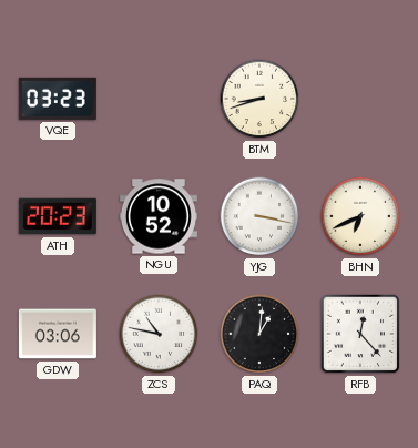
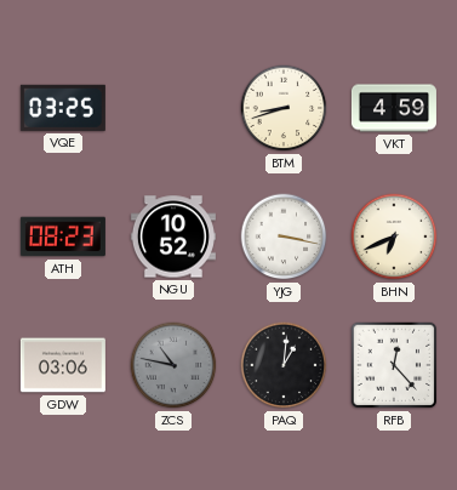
VQE: 03:23 -> 03:25 (63, 108)
VKT: none -> 4:59 (394, 108)
ATH: 20:23 -> 08:23 (63, 237)
ZCS dial: white -> grey (173, 365)
